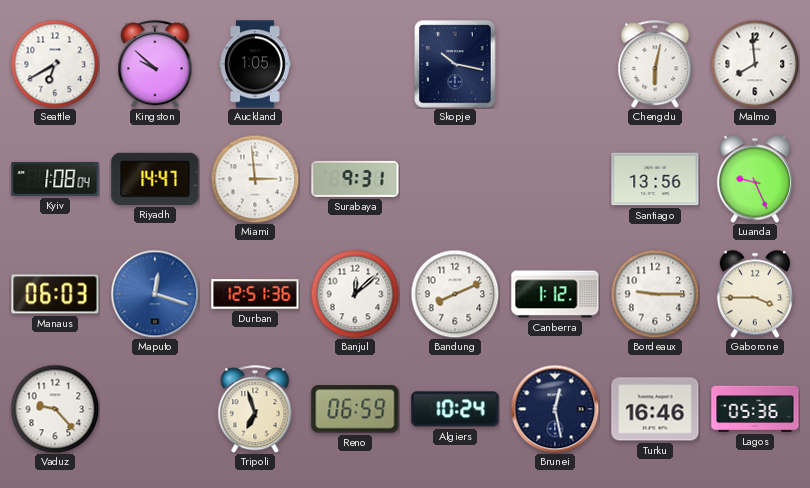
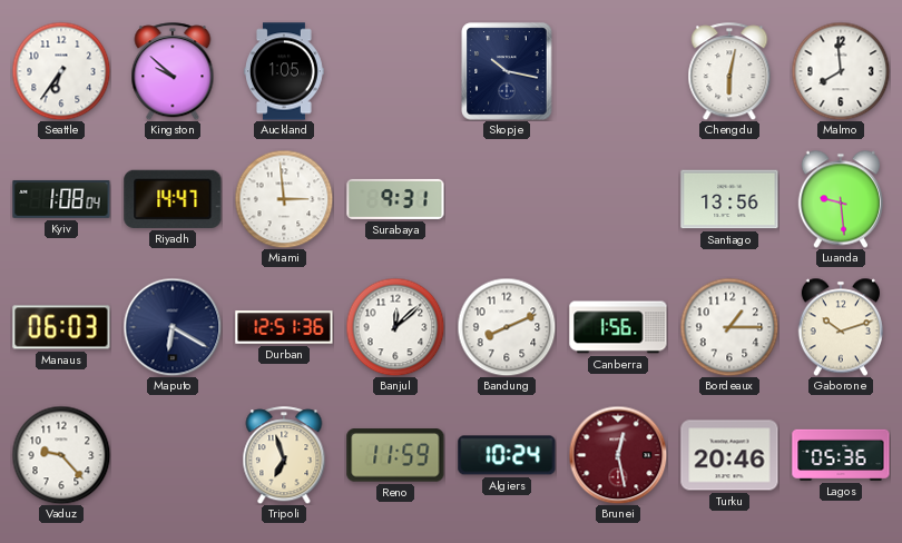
Seattle: 6:40 -> 6:36 (61, 71)
Luanda: 9:26 -> 9:29 (841, 199)
Maputo: 12:18 -> 6:20 (173, 327)
Maputo dial: blue -> navy (173, 327)
Canberra: 1:12 -> 1:56 (618, 327)
Bordeaux: 9:15 -> 1:15 (729, 327)
Gaborone: 3:45 -> 10:12 (841, 327)
Reno: 06:59 -> 11:59 (395, 455)
Brunei dial: navy -> burgundy (618, 455)
Turku: 16:46 -> 20:46 (729, 455)
